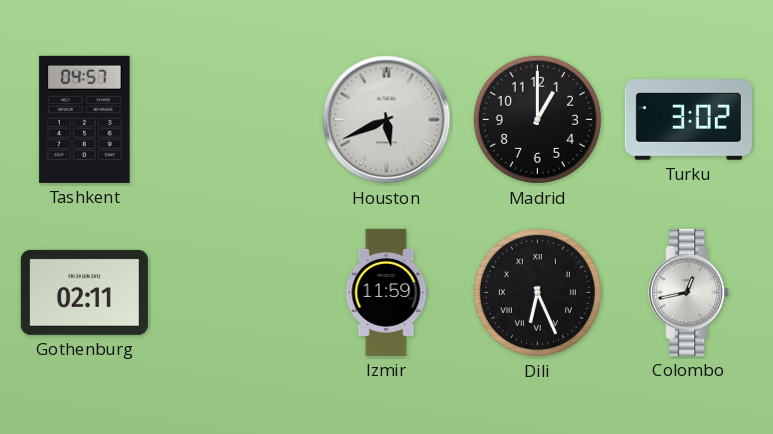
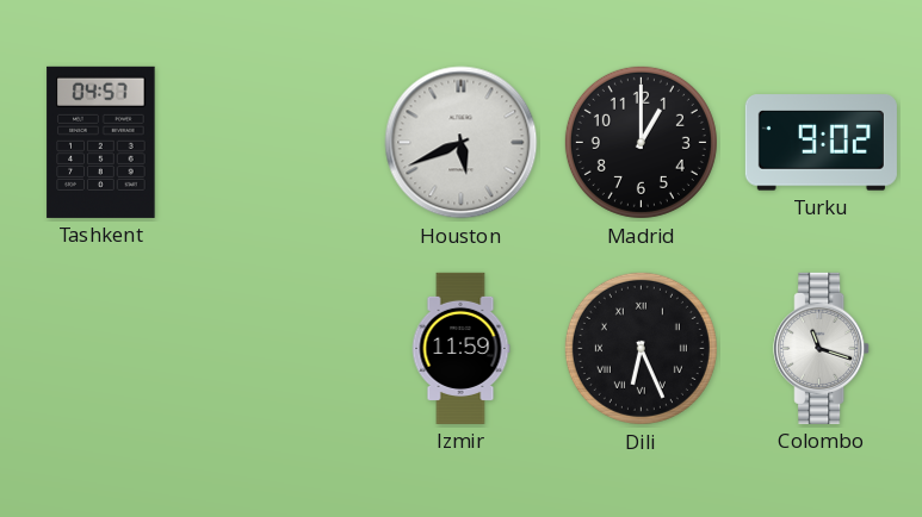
Turku: 3:02 -> 9:02 (821, 143)
Gothenburg: 02:11 -> none (84, 292)
Colombo: 12:43 -> 11:18 (822, 348)
